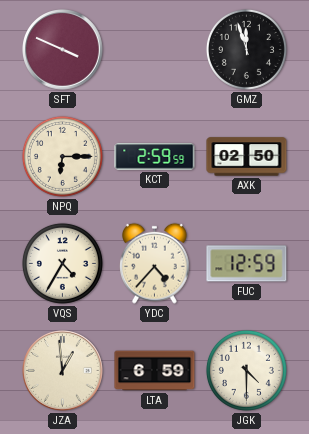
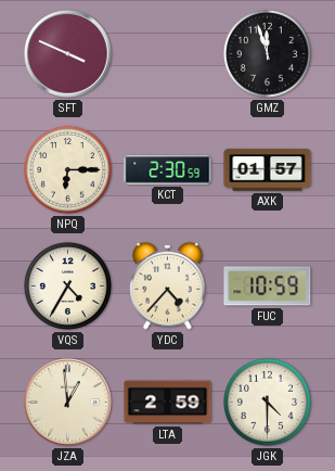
KCT: 2:59 -> 2:30 (168, 170)
AXK: 02:50 -> 01:57 (268, 170)
FUC: 12:59 -> 10:59 (268, 287)
LTA: 6:59 -> 2:59 (168, 403)
